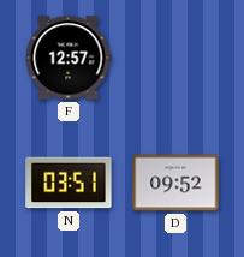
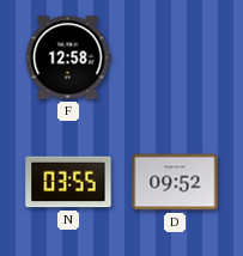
F: 12:57 -> 12:58 (68, 57)
N: 03:51 -> 03:55 (68, 182)
